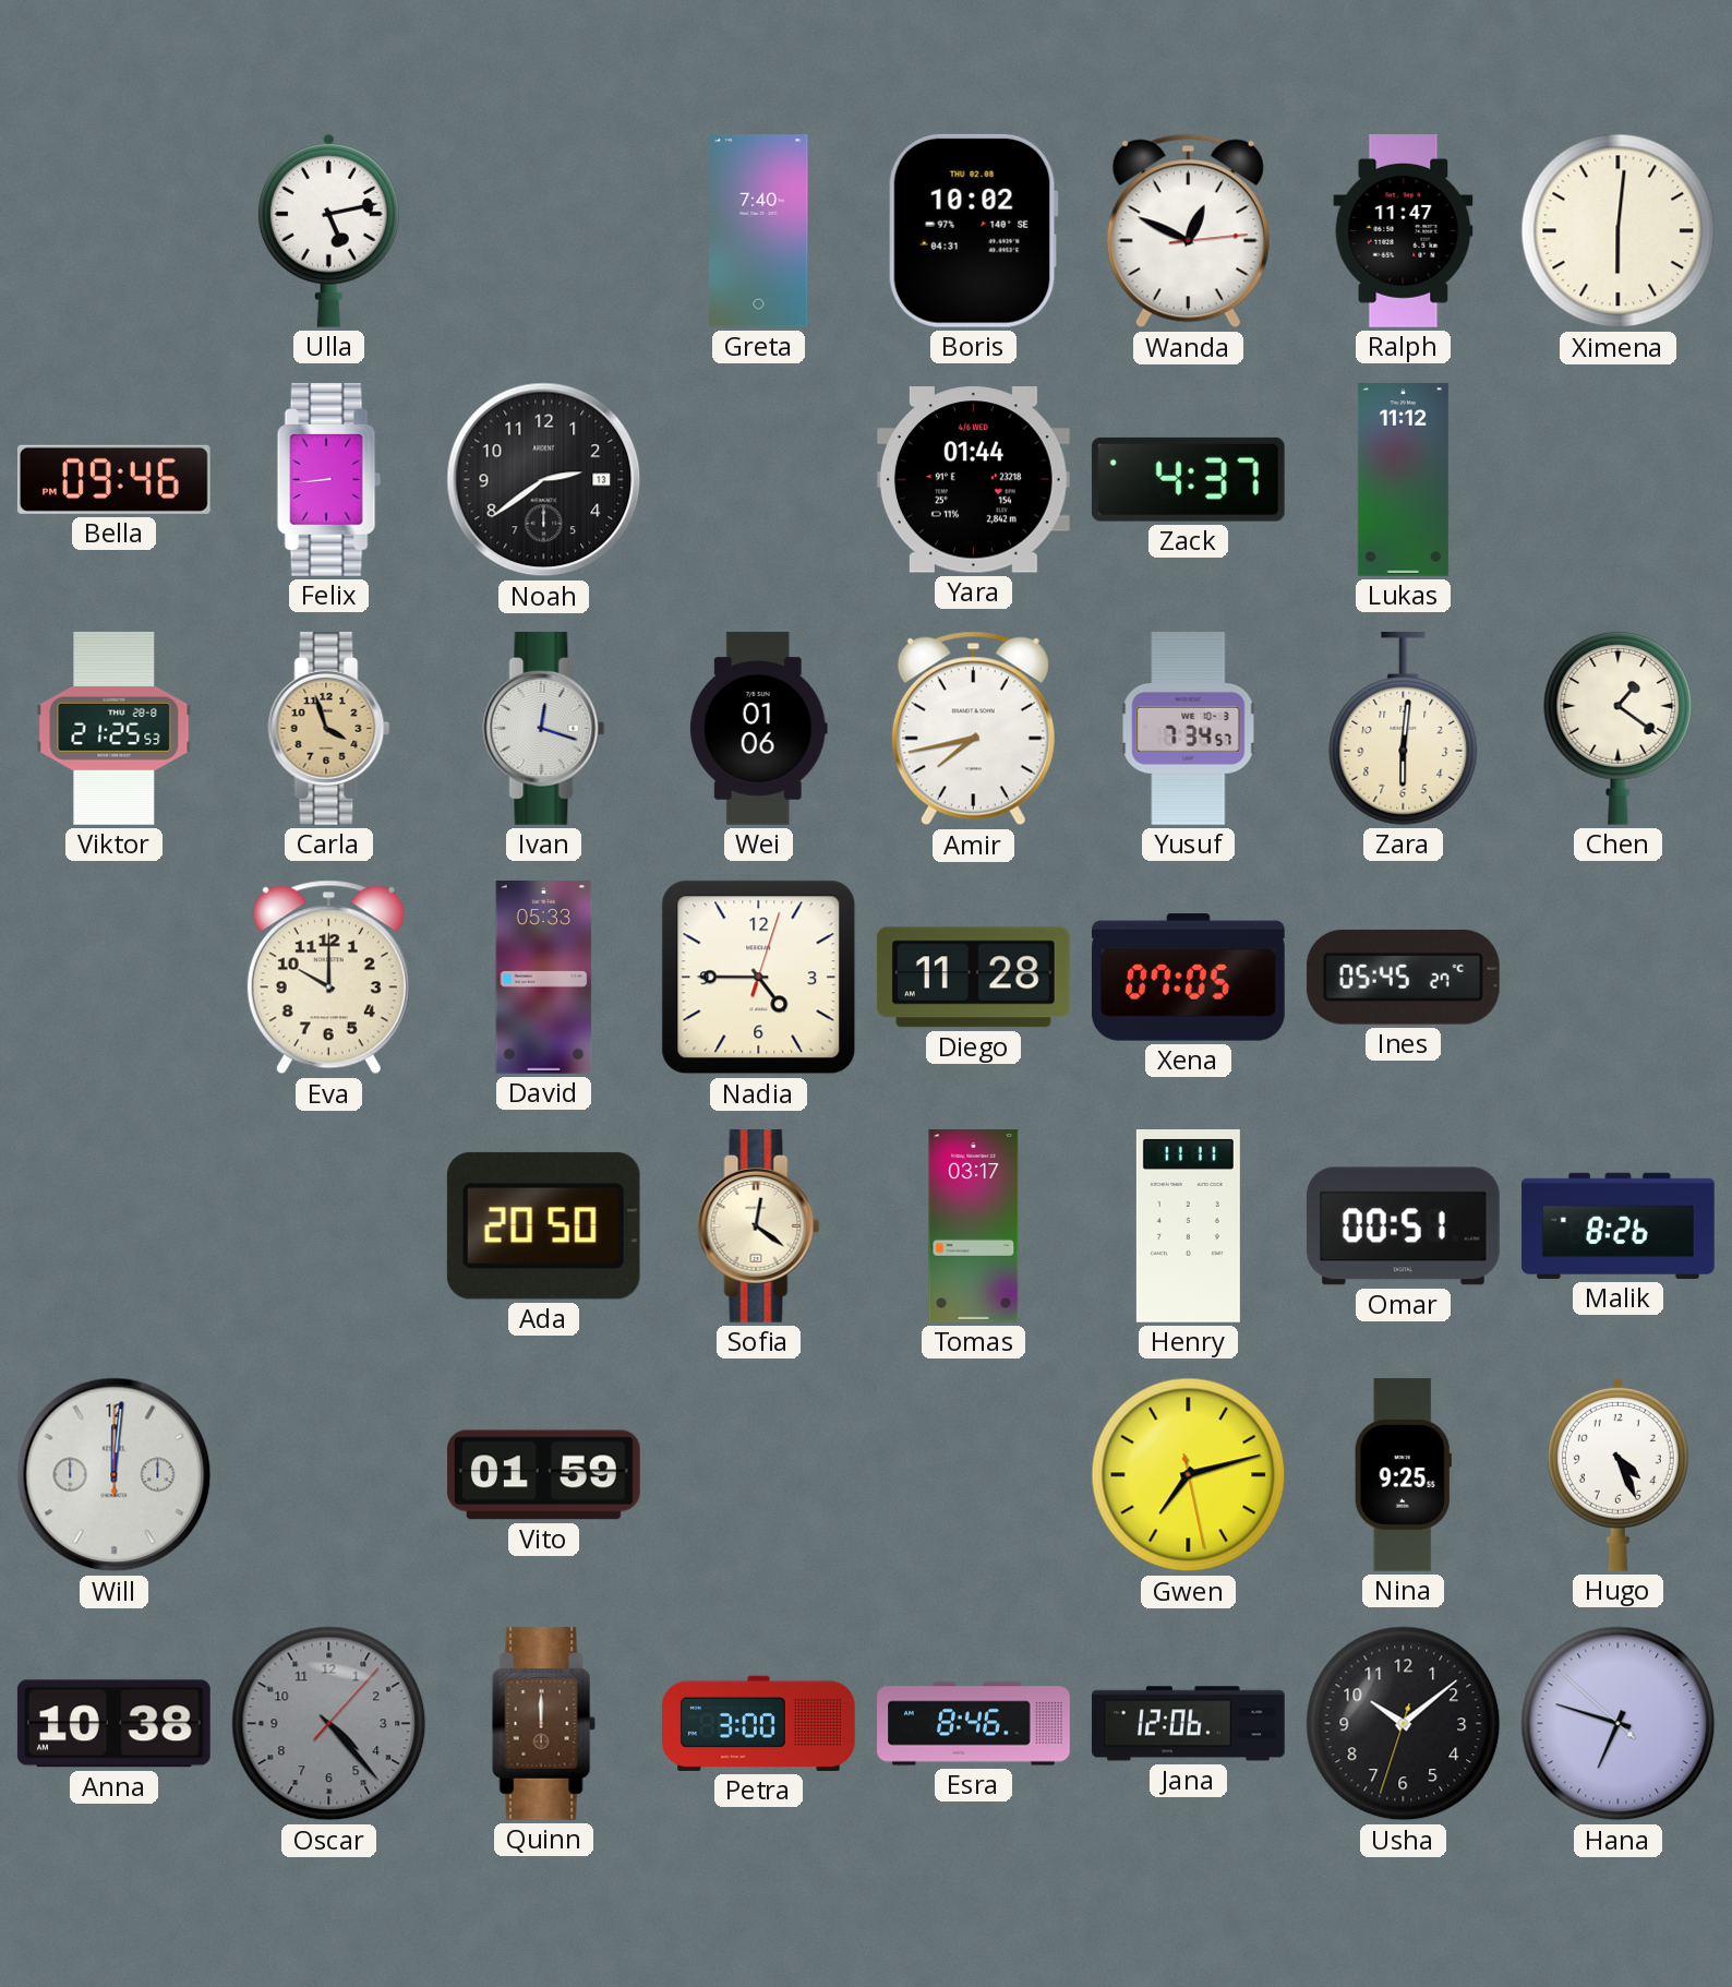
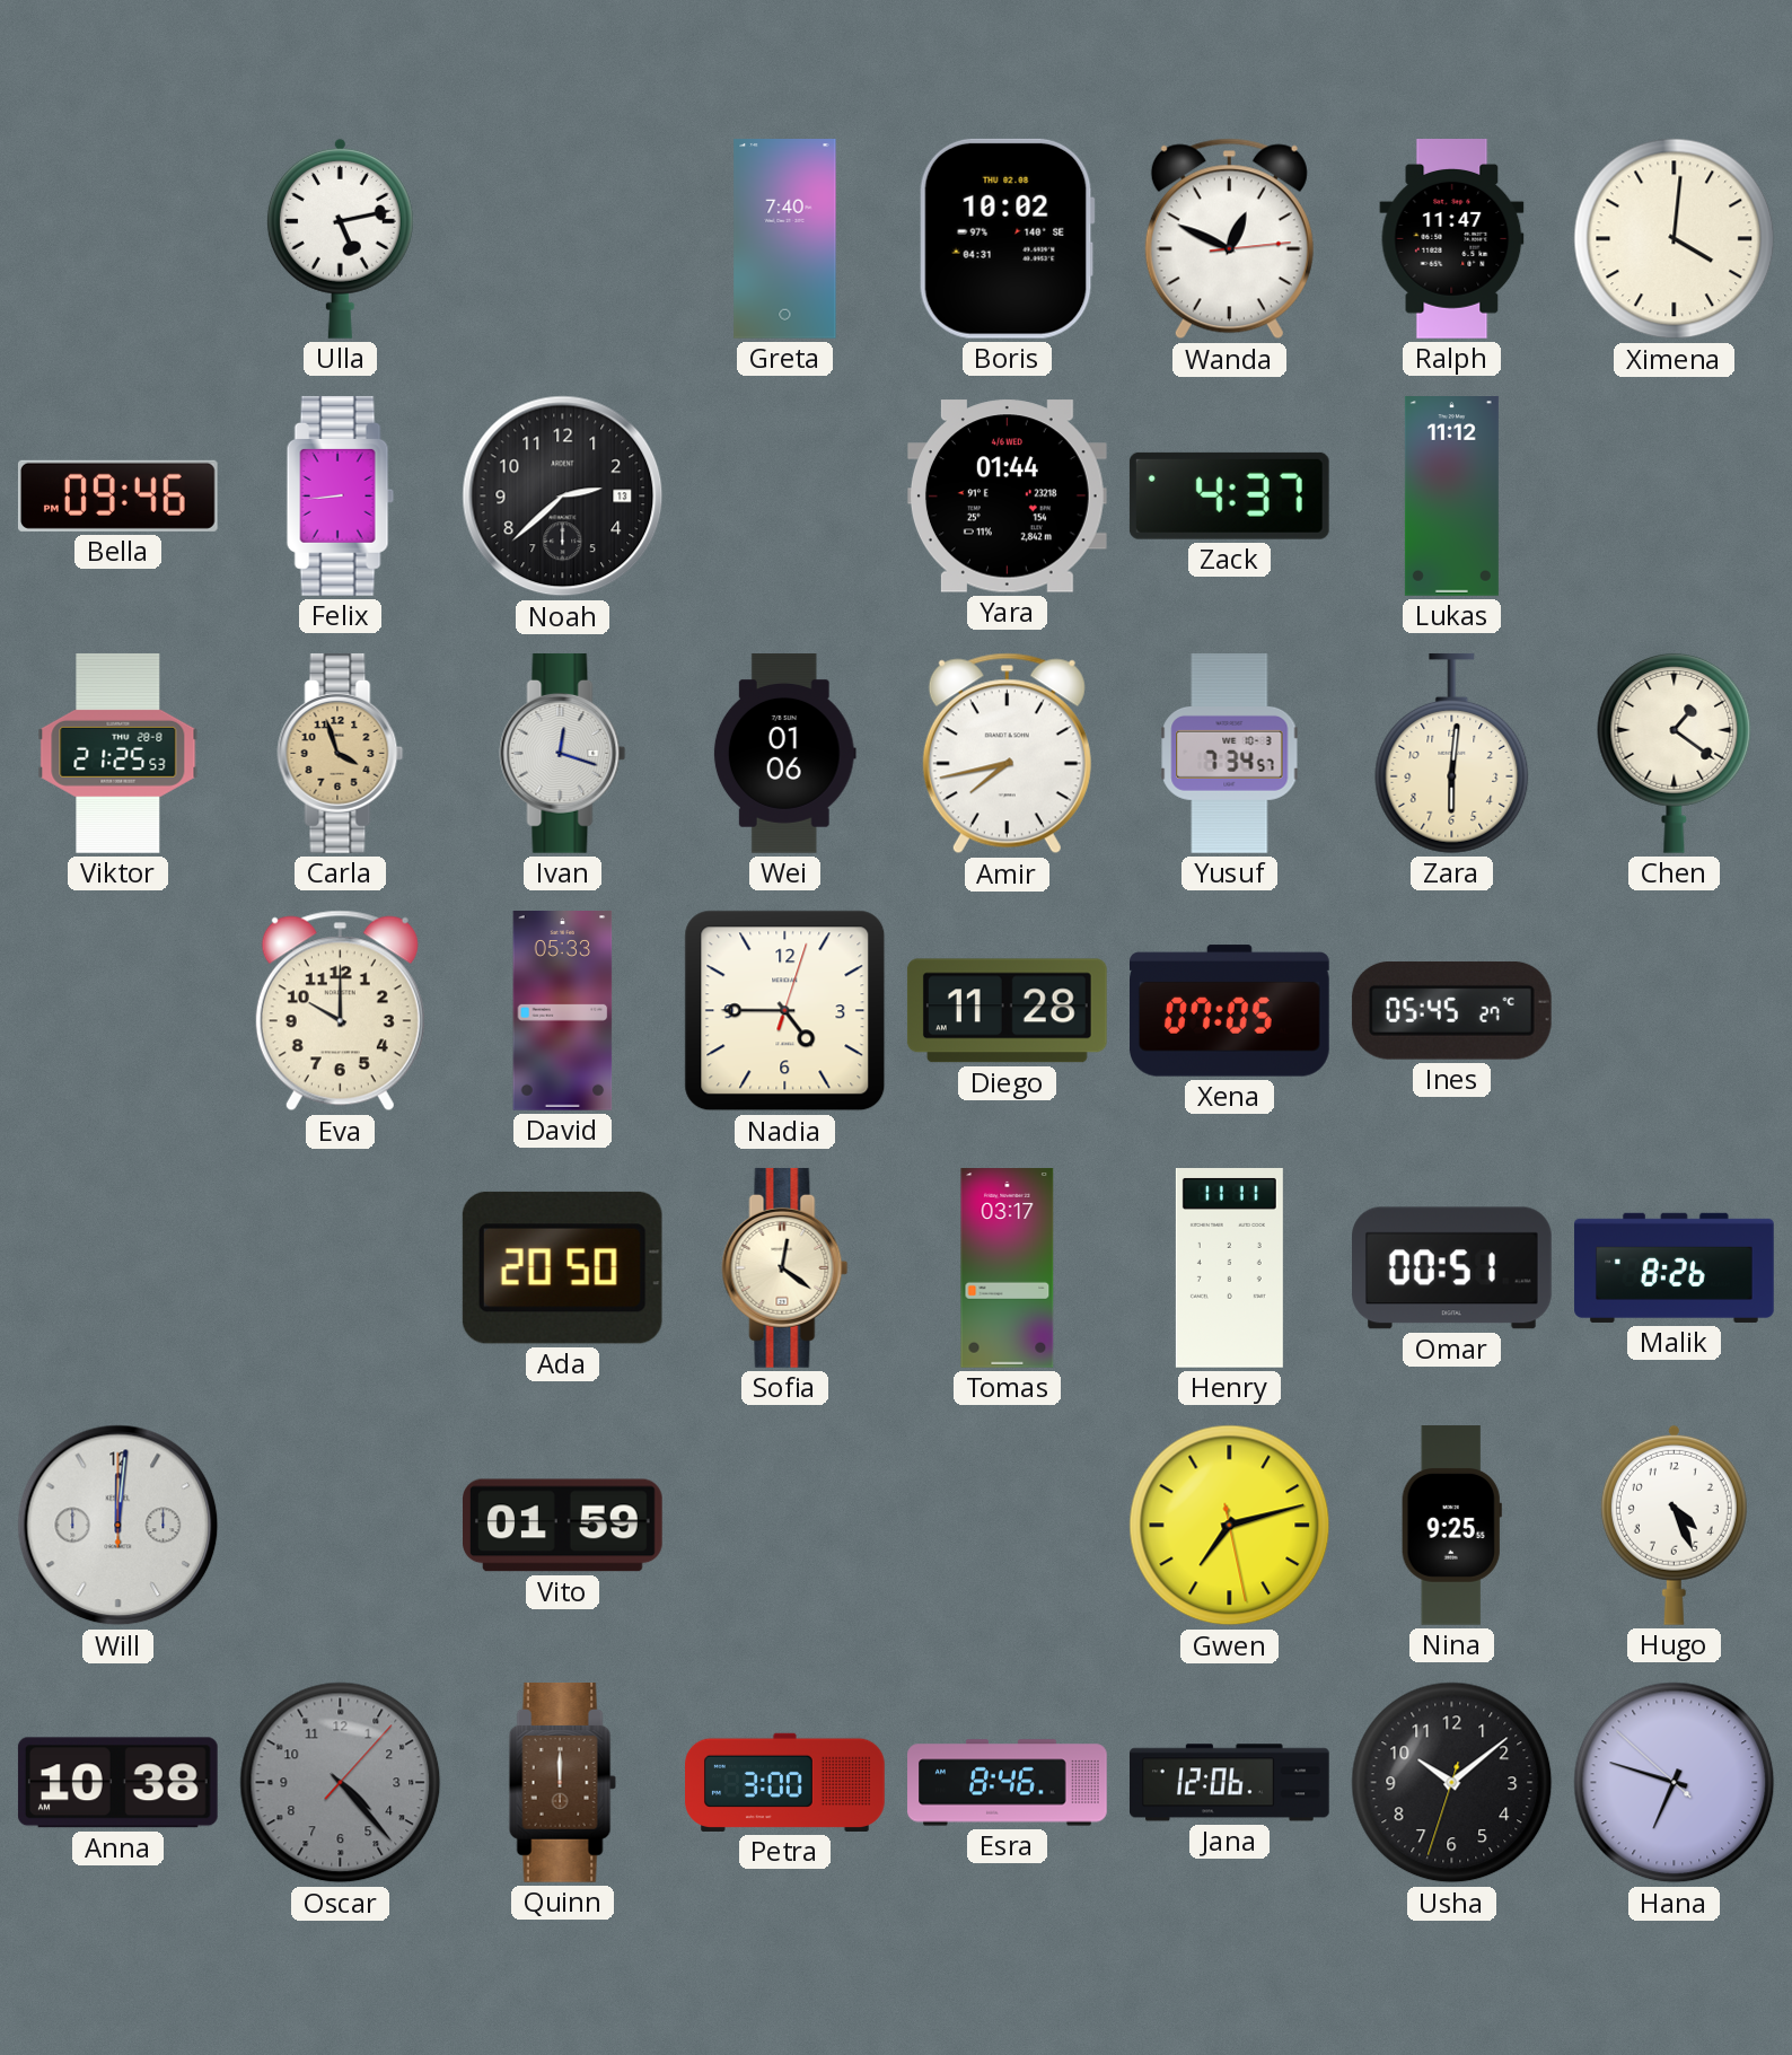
Ximena: 6:01 -> 4:01 (1675, 239)
Noah: 2:39 -> 2:38 (563, 497)
